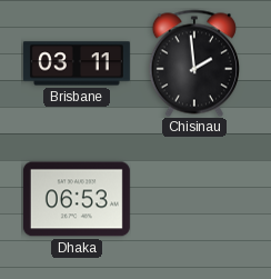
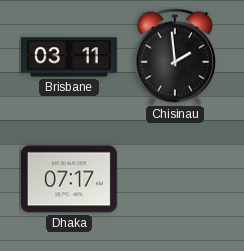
Dhaka: 06:53 -> 07:17 (69, 179)
